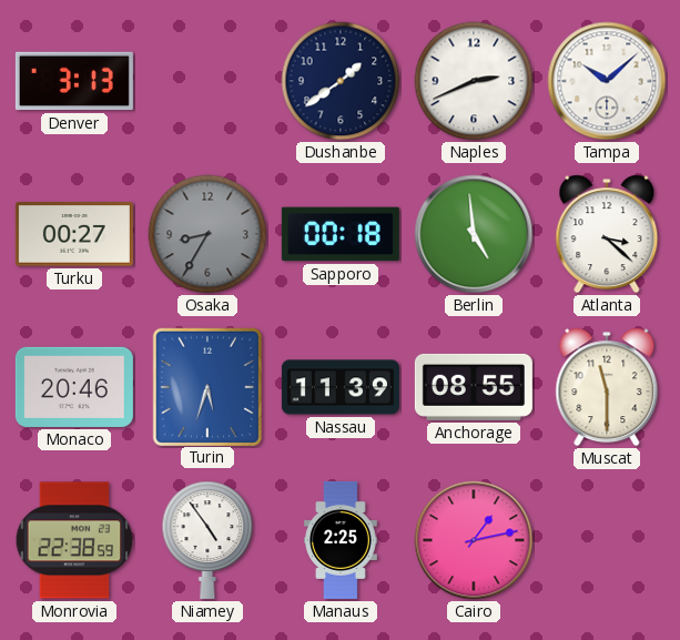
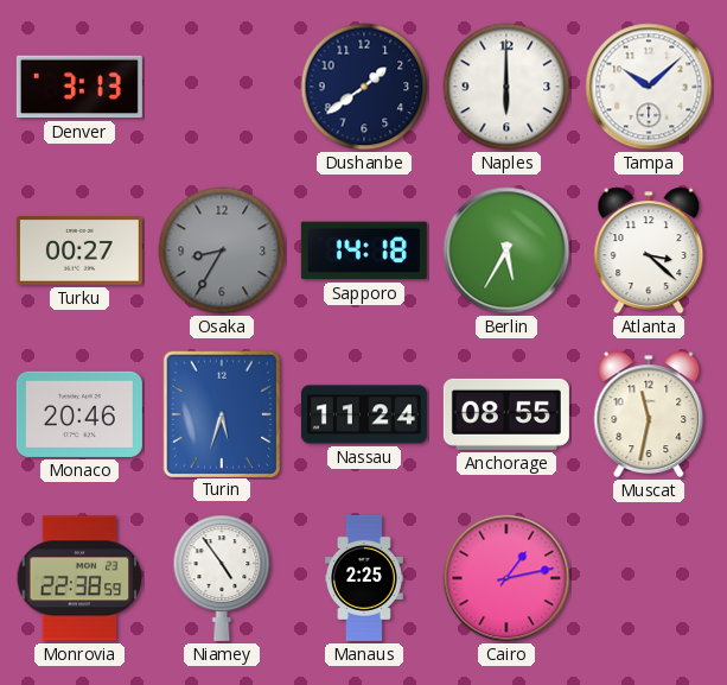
Naples: 2:41 -> 6:00 (506, 87)
Sapporo: 00:18 -> 14:18 (364, 250)
Berlin: 4:59 -> 5:35 (506, 250)
Nassau: 11:39 -> 11:24 (364, 414)
Muscat: 11:30 -> 11:32 (649, 414)
